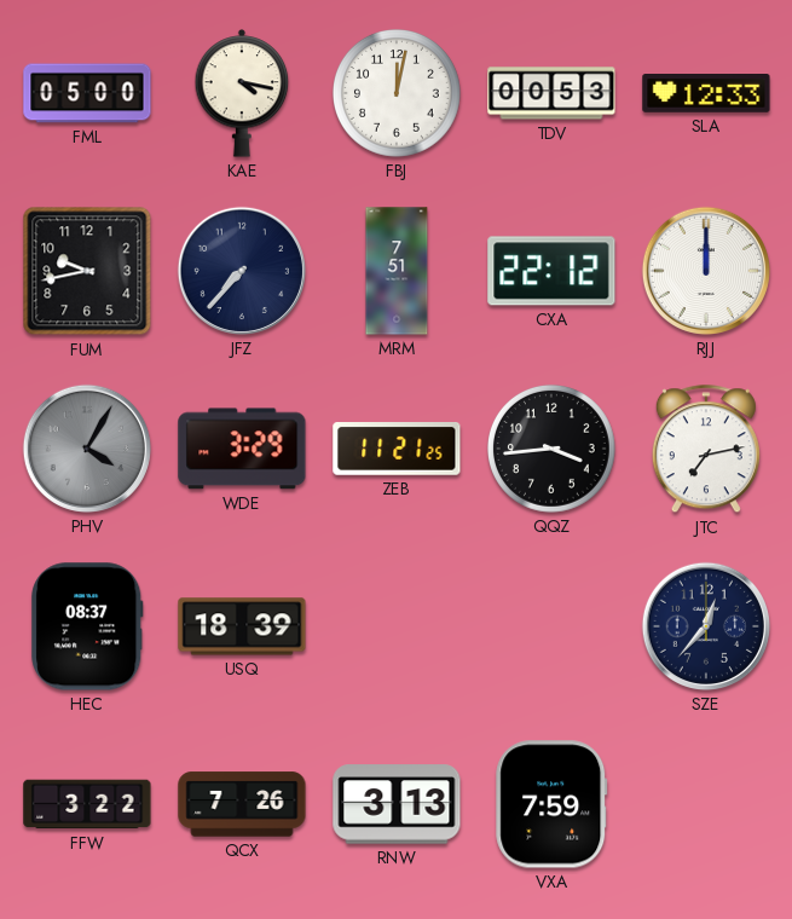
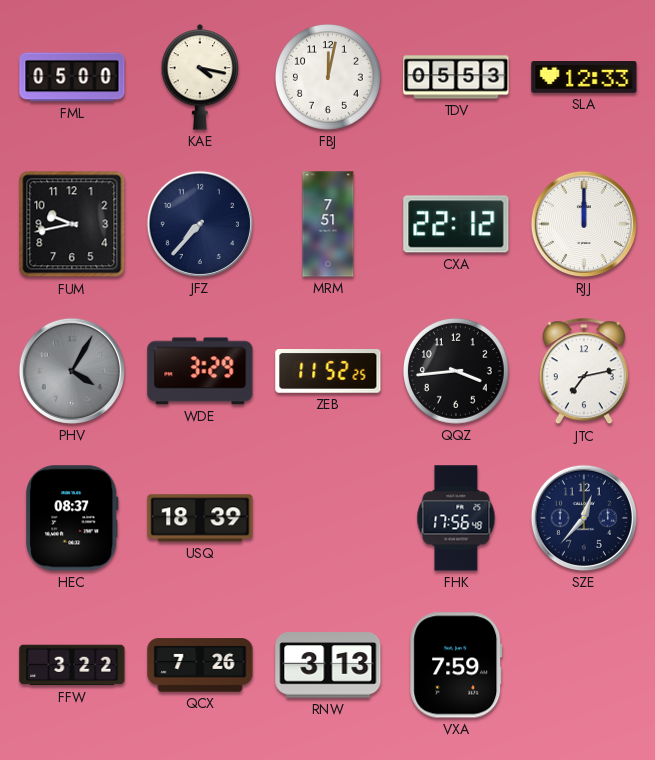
TDV: 00:53 -> 05:53 (456, 77)
ZEB: 11:21 -> 11:52 (328, 372)
FHK: none -> 17:56 (456, 518)
